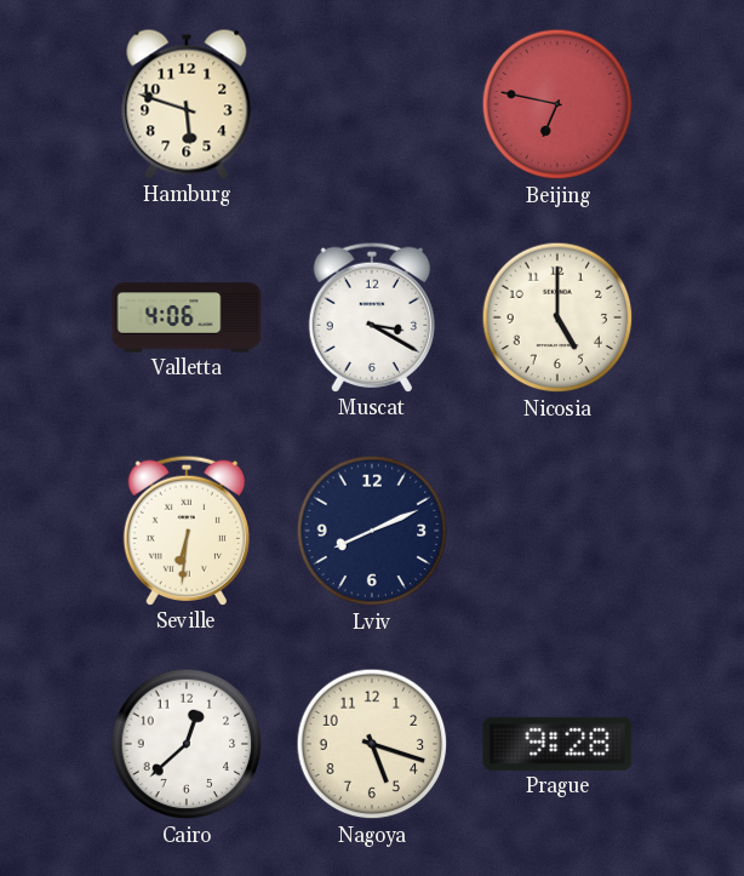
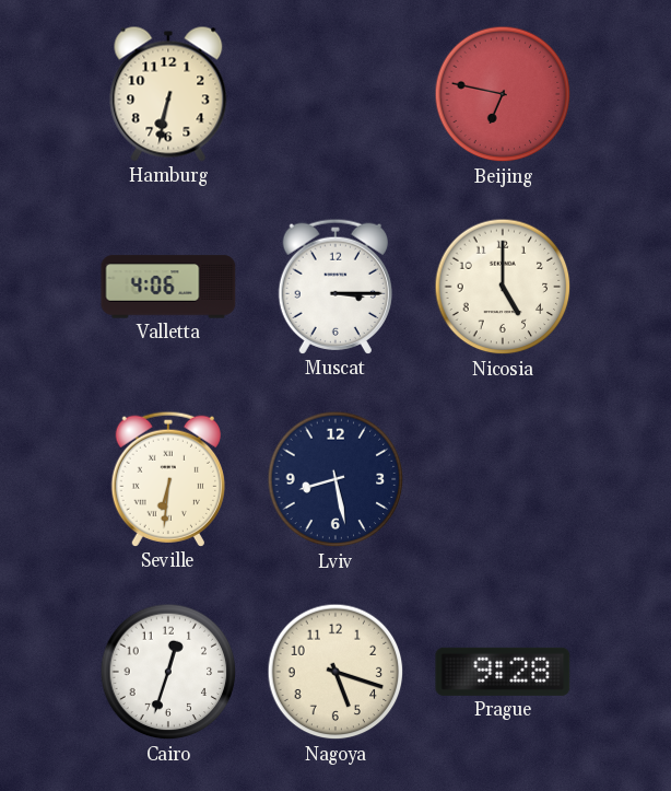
Hamburg: 5:48 -> 6:32 (168, 94)
Muscat: 3:20 -> 3:15 (335, 287)
Lviv: 8:11 -> 8:28 (335, 479)
Cairo: 12:38 -> 12:33 (168, 672)
